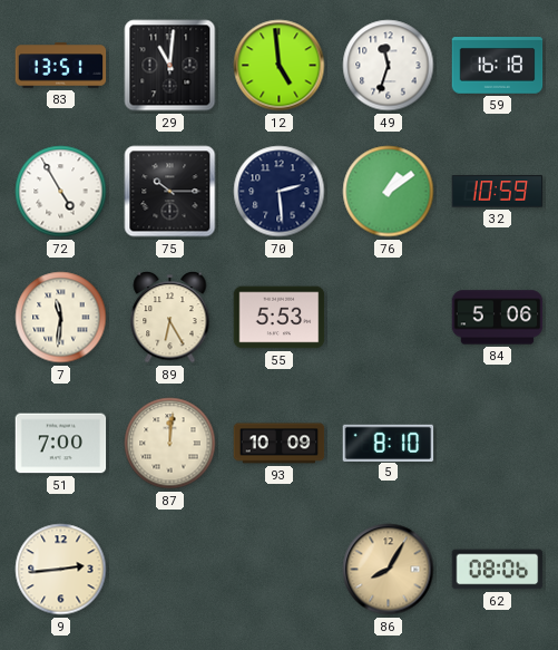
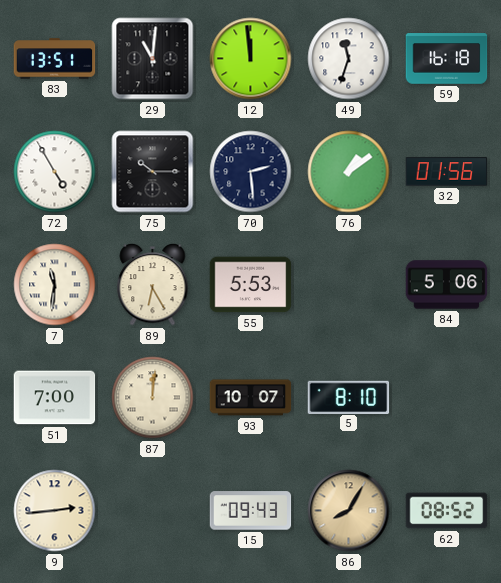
12: 4:59 -> 11:59 (251, 59)
32: 10:59 -> 01:56 (447, 172)
93: 10:09 -> 10:07 (251, 398)
15: none -> 09:43 (251, 511)
62: 08:06 -> 08:52 (447, 511)
